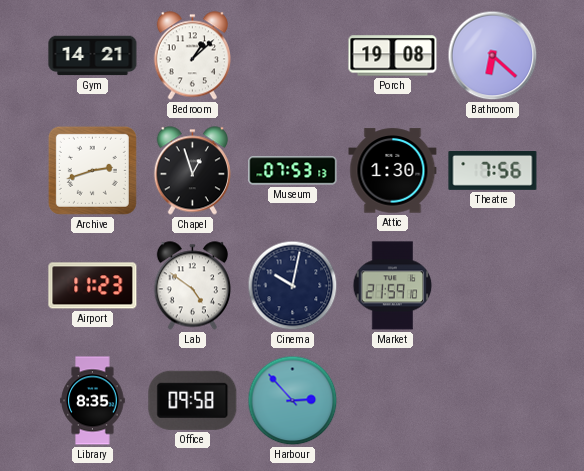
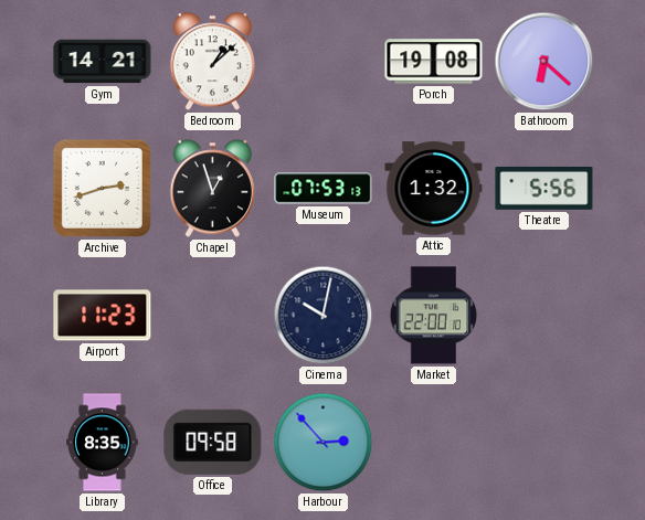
Attic: 1:30 -> 1:32 (434, 189)
Theatre: 7:56 -> 5:56 (544, 189)
Lab: 4:51 -> none (192, 286)
Market: 21:59 -> 22:00 (434, 316)
